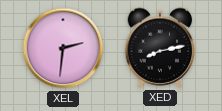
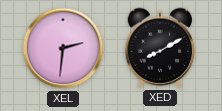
XED: 8:13 -> 8:10 (160, 48)
